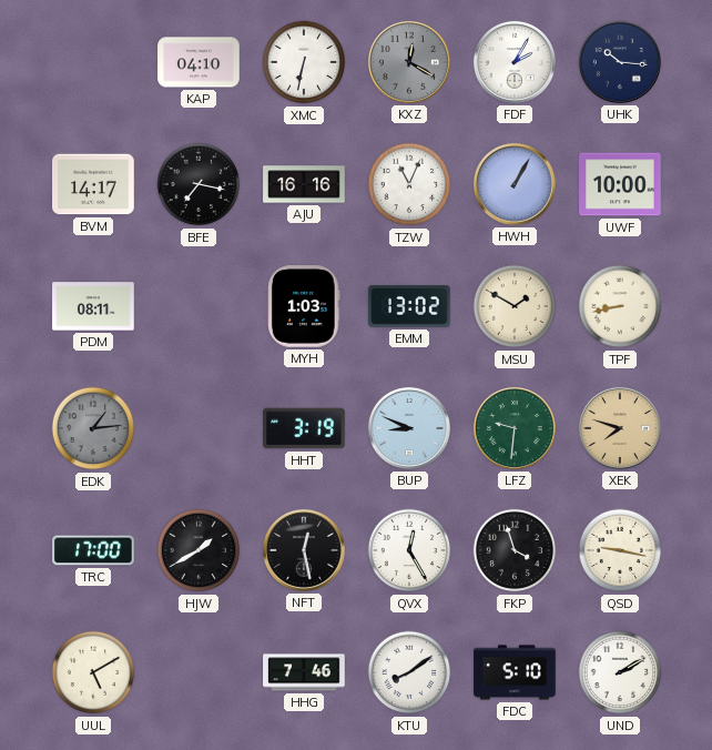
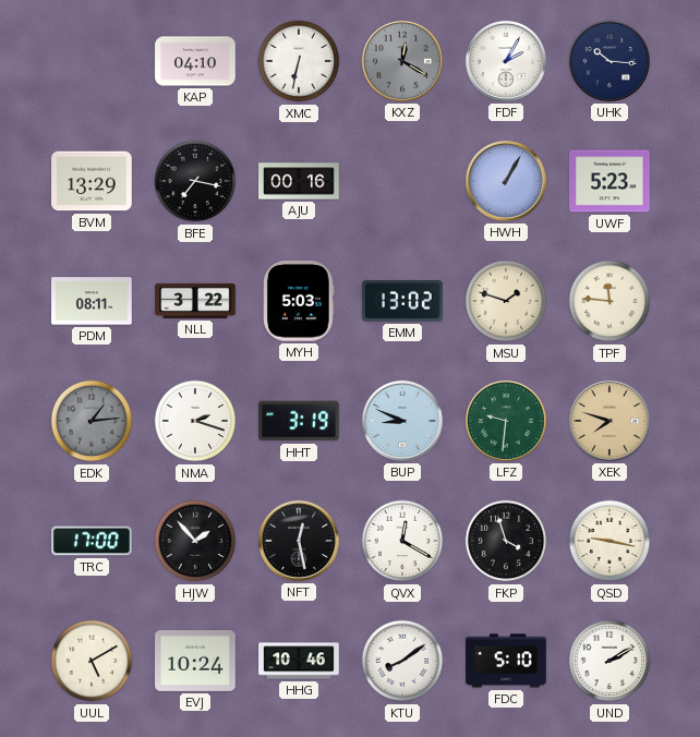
BVM: 14:17 -> 13:29 (92, 181)
AJU: 16:16 -> 00:16 (299, 181)
TZW: 11:04 -> none (409, 184)
UWF: 10:00 -> 5:23 (610, 181)
NLL: none -> 3:22 (195, 301)
MYH: 1:03 -> 5:03 (299, 301)
MSU: 1:50 -> 1:48 (506, 301)
TPF: 8:43 -> 11:46 (610, 301)
NMA: none -> 2:18 (195, 421)
HJW: 1:40 -> 1:53 (195, 541)
QVX: 12:25 -> 12:20 (402, 541)
EVJ: none -> 10:24 (195, 661)
HHG: 7:46 -> 10:46 (299, 661)
